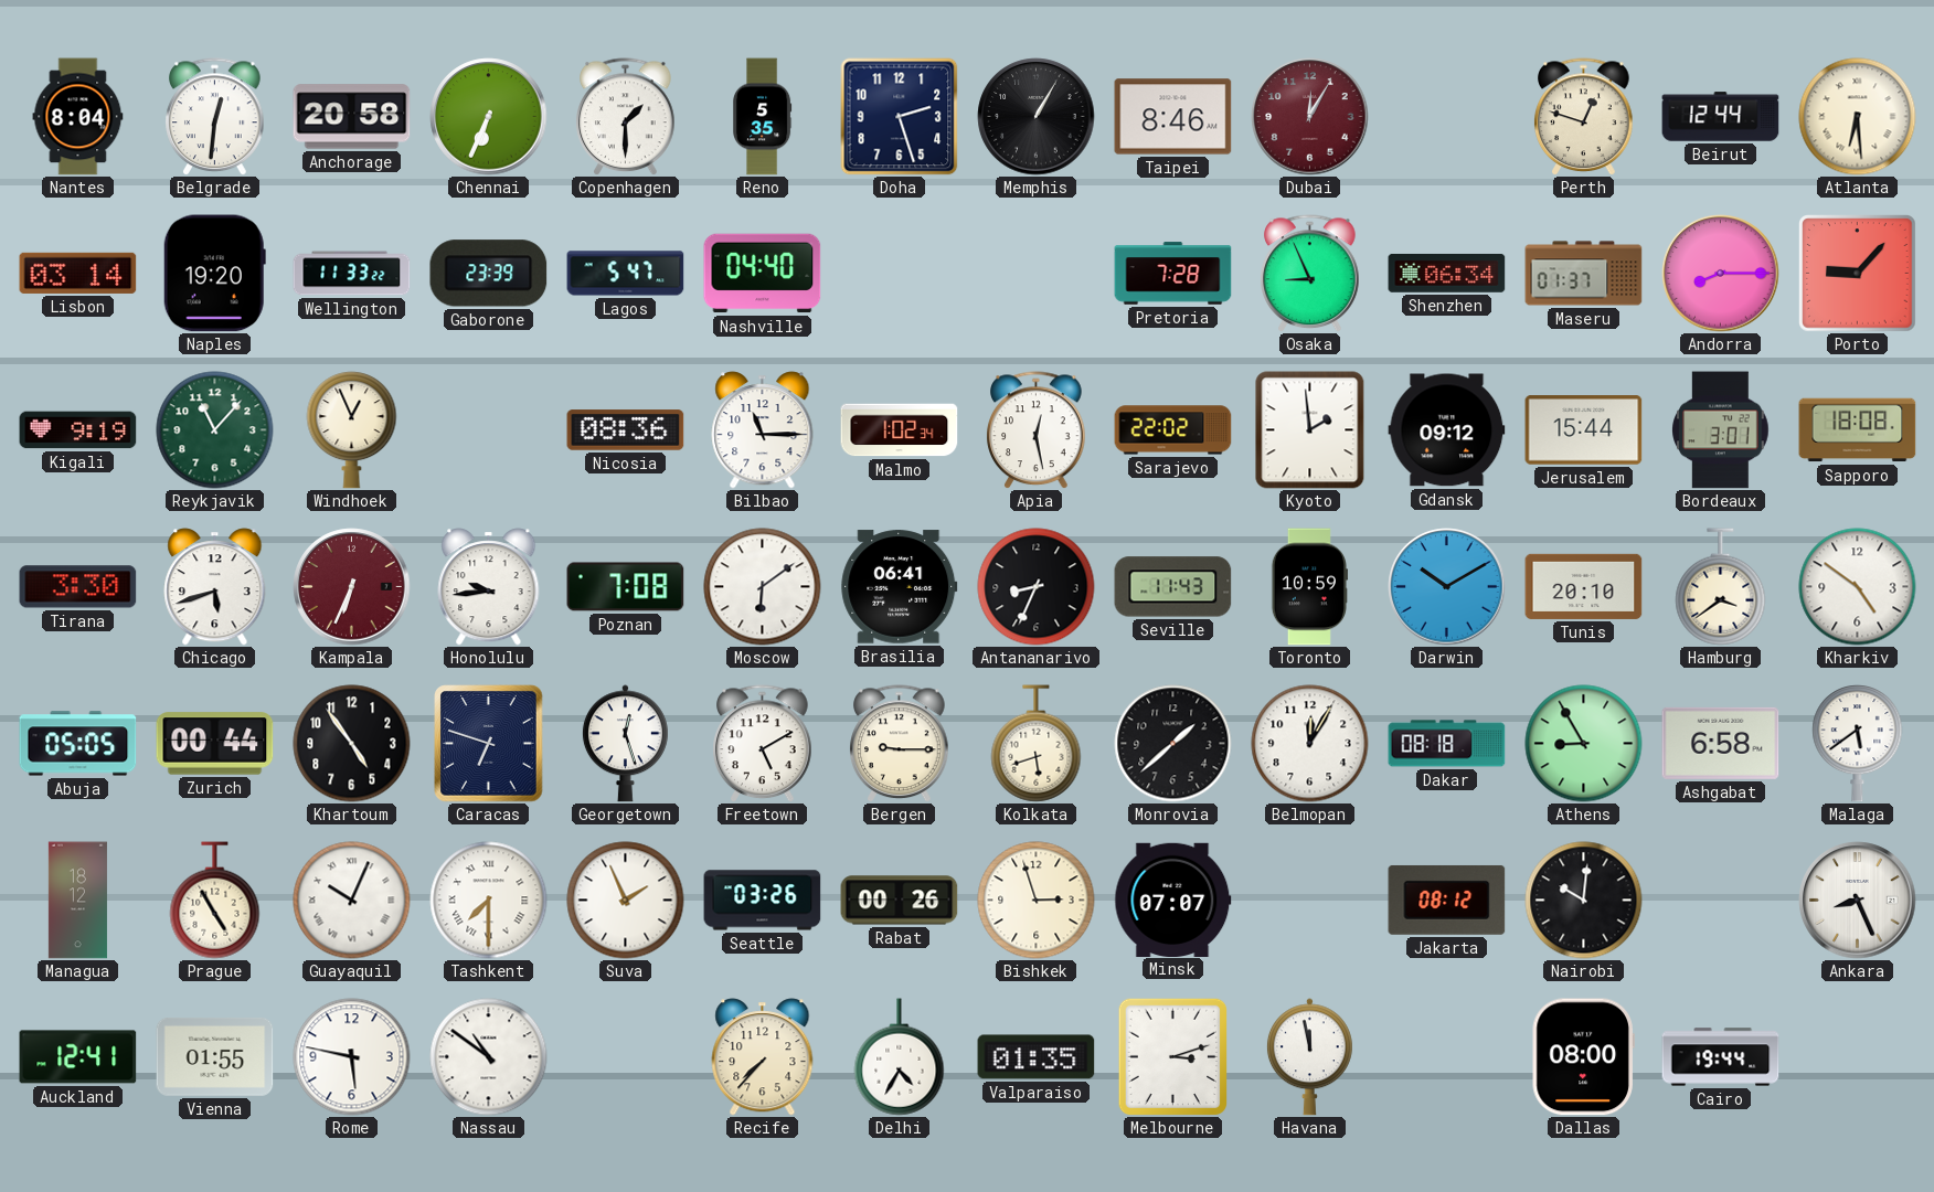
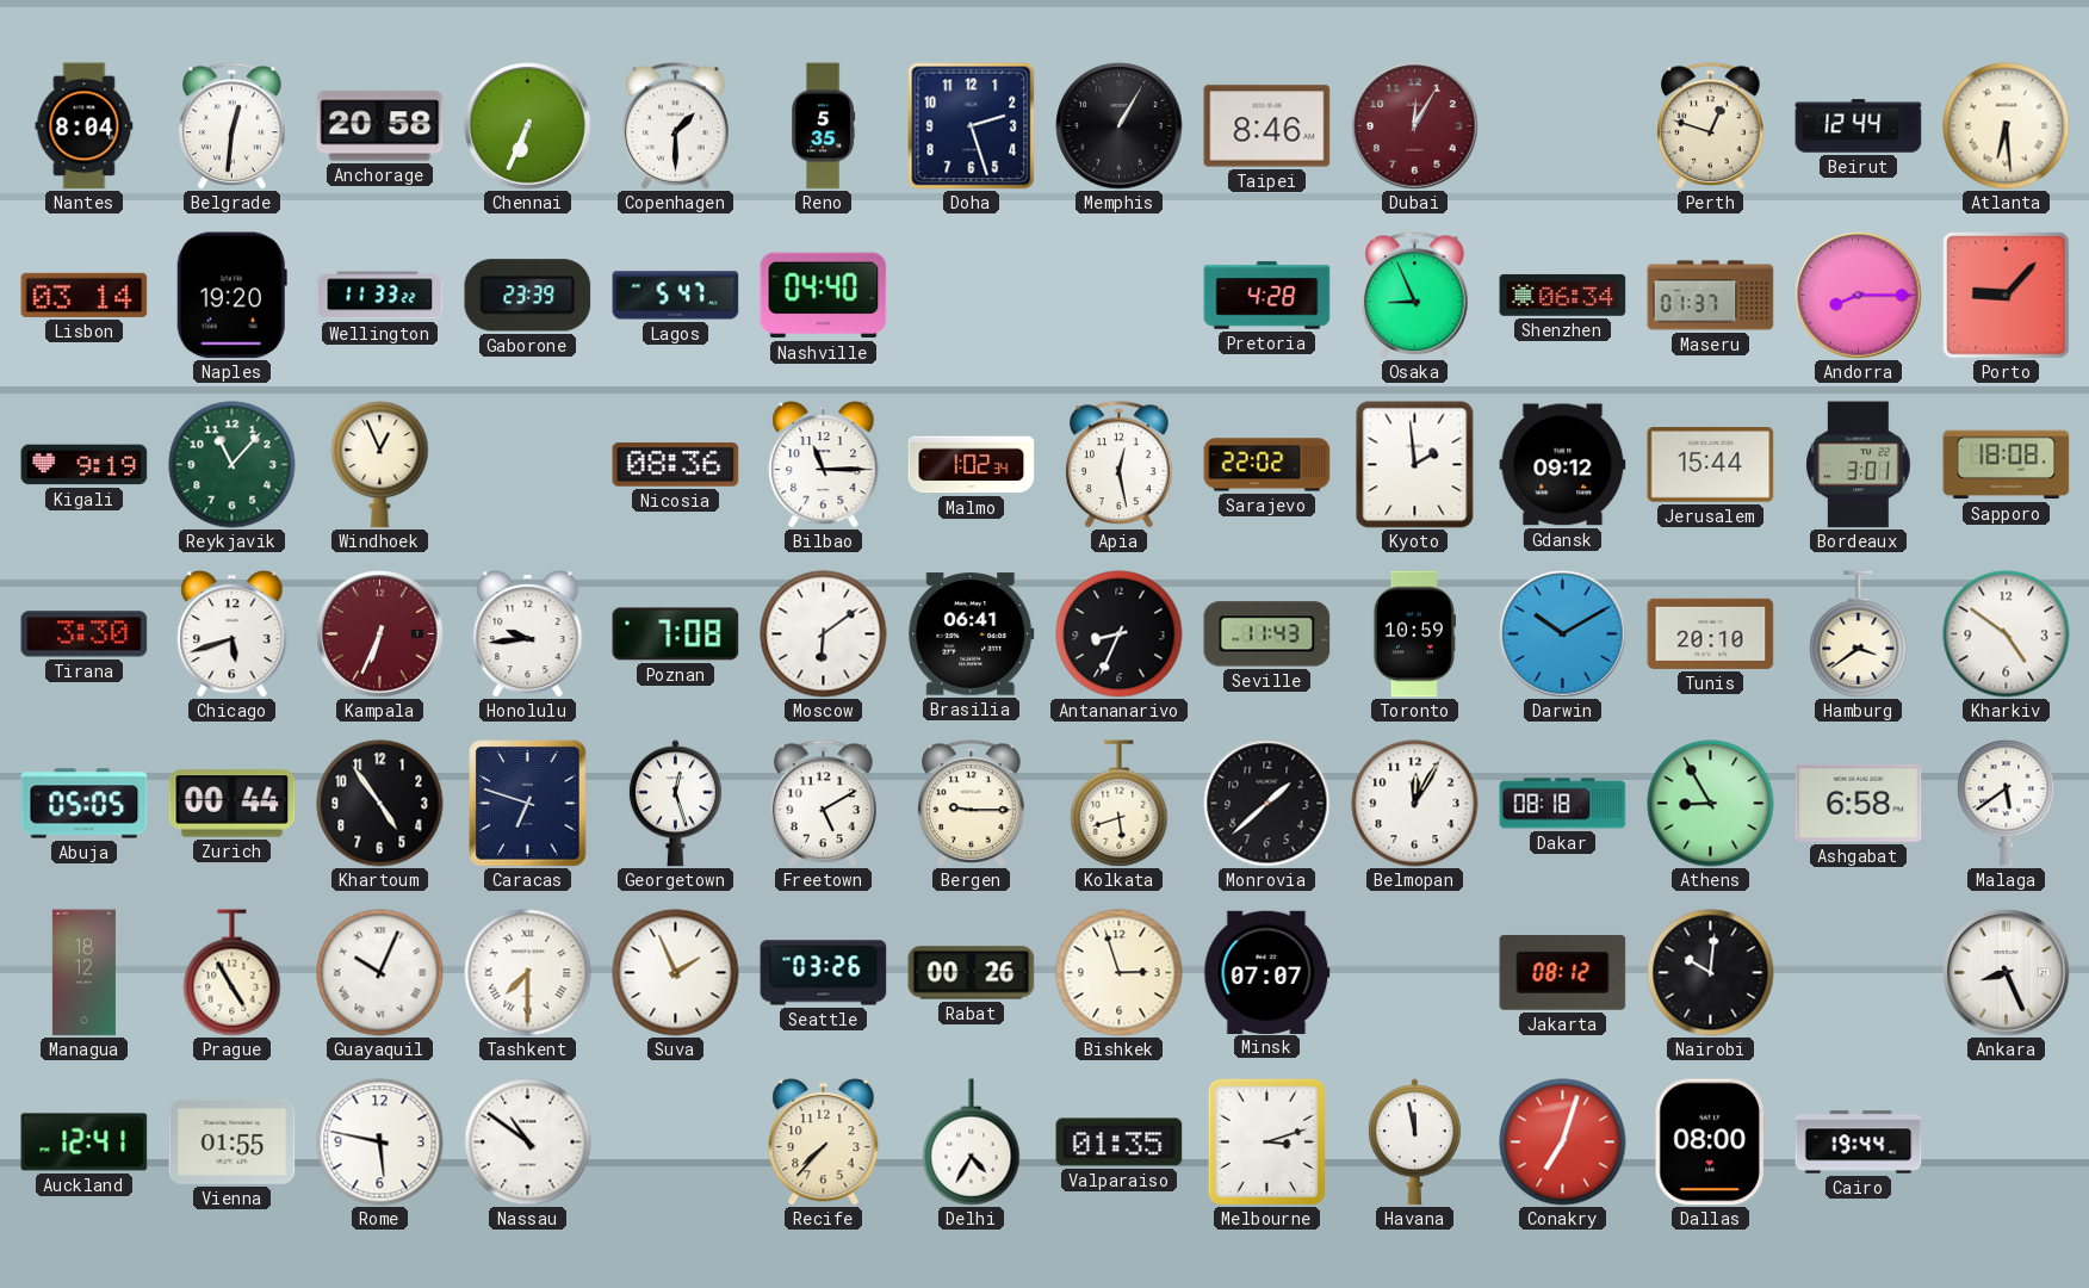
Pretoria: 7:28 -> 4:28 (1267, 296)
Conakry: none -> 7:03 (1563, 1143)
